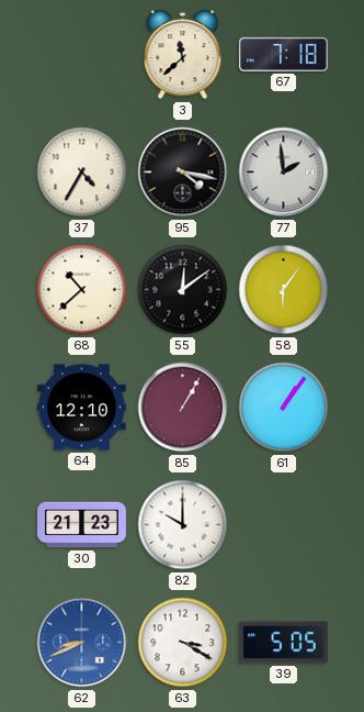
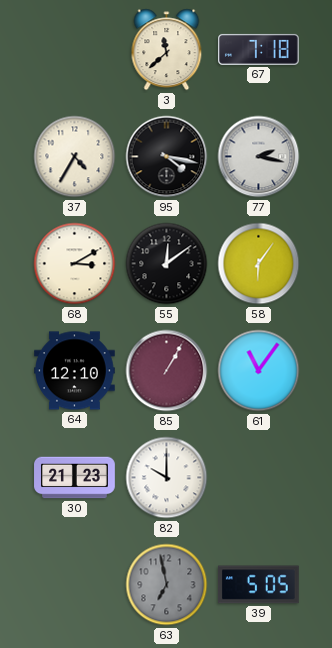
77: 1:59 -> 2:17 (259, 157)
68: 10:38 -> 3:10 (75, 264)
61: 1:06 -> 11:06 (259, 371)
62: 8:41 -> none (82, 643)
63: 3:20 -> 6:58 (167, 585)
63 dial: white -> grey (167, 585)
